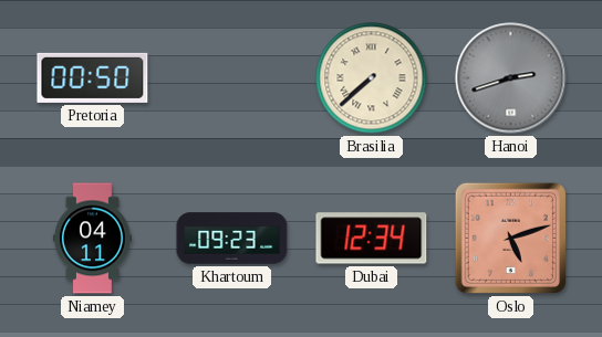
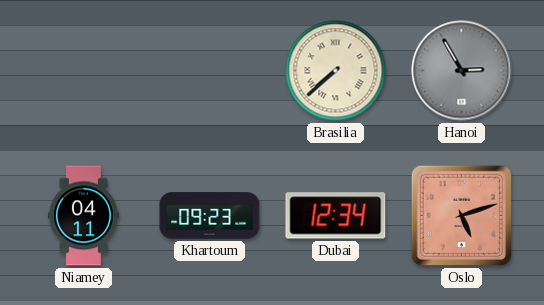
Pretoria: 00:50 -> none (93, 77)
Hanoi: 2:42 -> 2:55 (462, 71)
